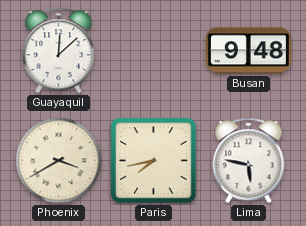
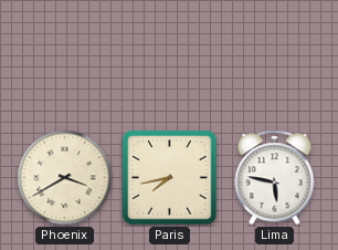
Guayaquil: 12:08 -> none (59, 51)
Busan: 9:48 -> none (248, 51)
